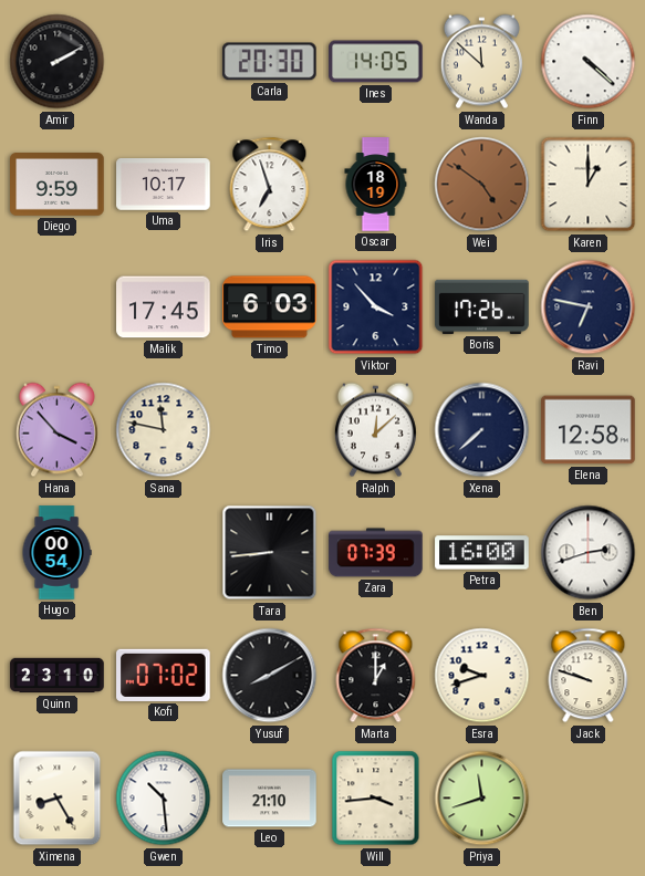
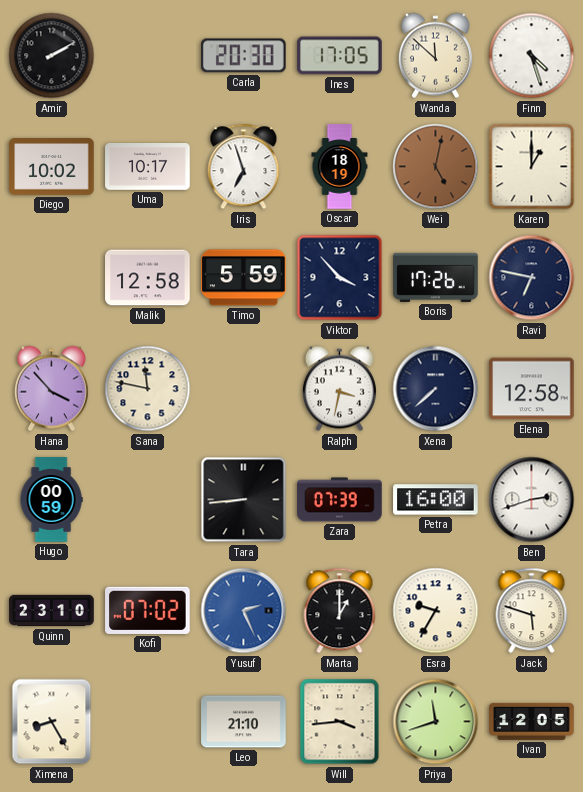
Ines: 14:05 -> 17:05 (340, 56)
Finn: 4:22 -> 4:27 (532, 56)
Diego: 9:59 -> 10:02 (52, 167)
Wei: 4:51 -> 5:02 (436, 167)
Malik: 17:45 -> 12:58 (148, 278)
Timo: 6:03 -> 5:59 (244, 278)
Ralph: 12:08 -> 3:32 (339, 389)
Hugo: 00:54 -> 00:59 (51, 500)
Yusuf: 8:10 -> 2:26 (244, 611)
Yusuf dial: black -> blue (244, 611)
Esra: 9:42 -> 9:35 (436, 611)
Jack: 9:48 -> 5:48 (532, 611)
Gwen: 10:29 -> none (164, 799)
Ivan: none -> 12:05 (532, 721)
